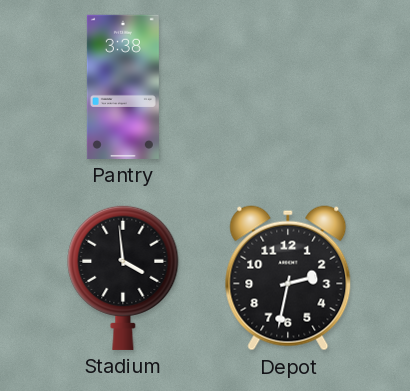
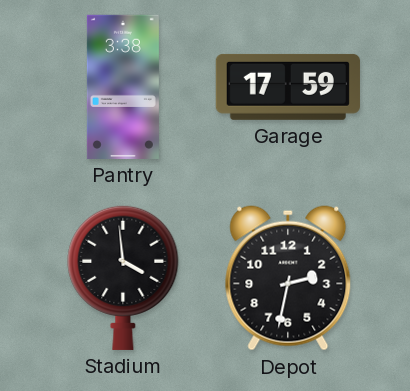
Garage: none -> 17:59 (288, 87)
